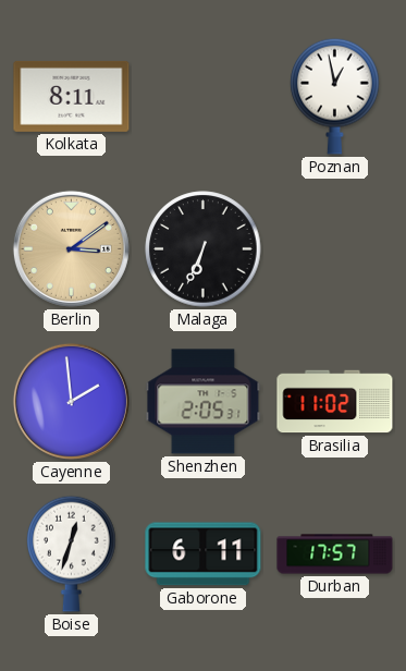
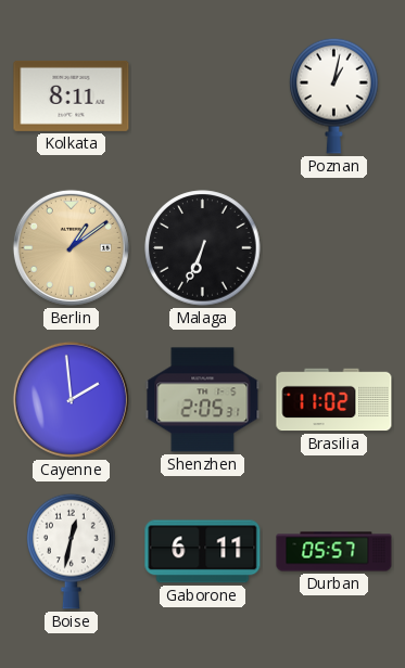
Poznan: 12:58 -> 1:02 (334, 95)
Berlin: 3:09 -> 1:09 (71, 247)
Boise: 12:33 -> 12:32 (72, 551)
Durban: 17:57 -> 05:57 (334, 552)
